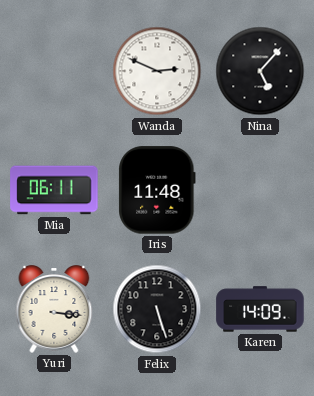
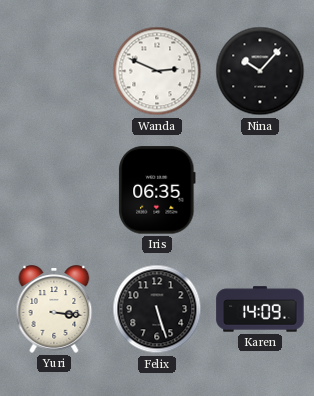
Nina: 5:07 -> 10:07 (260, 71)
Mia: 06:11 -> none (54, 190)
Iris: 11:48 -> 06:35 (157, 190)
